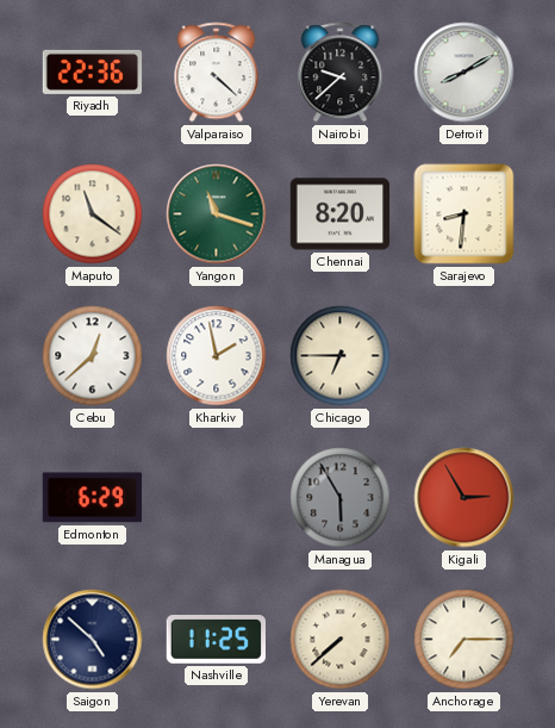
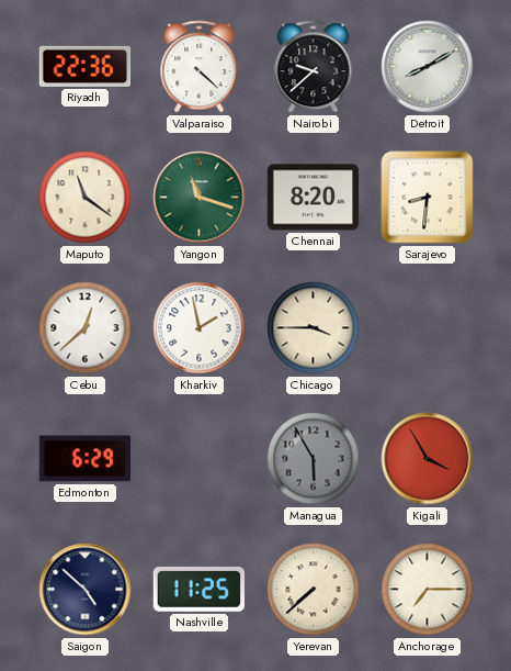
Chicago: 6:45 -> 3:45 (314, 328)
Kigali: 2:55 -> 3:55 (428, 459)
